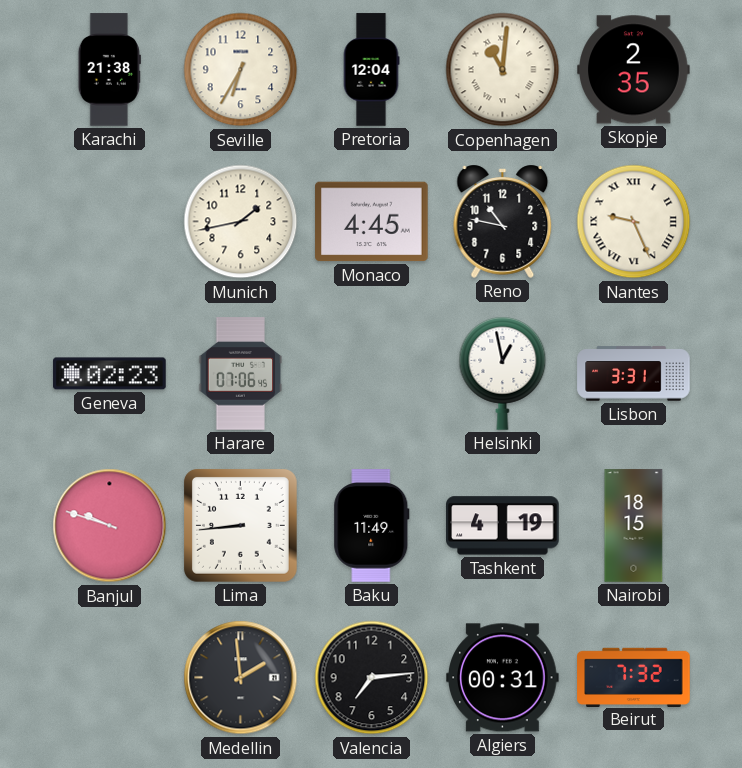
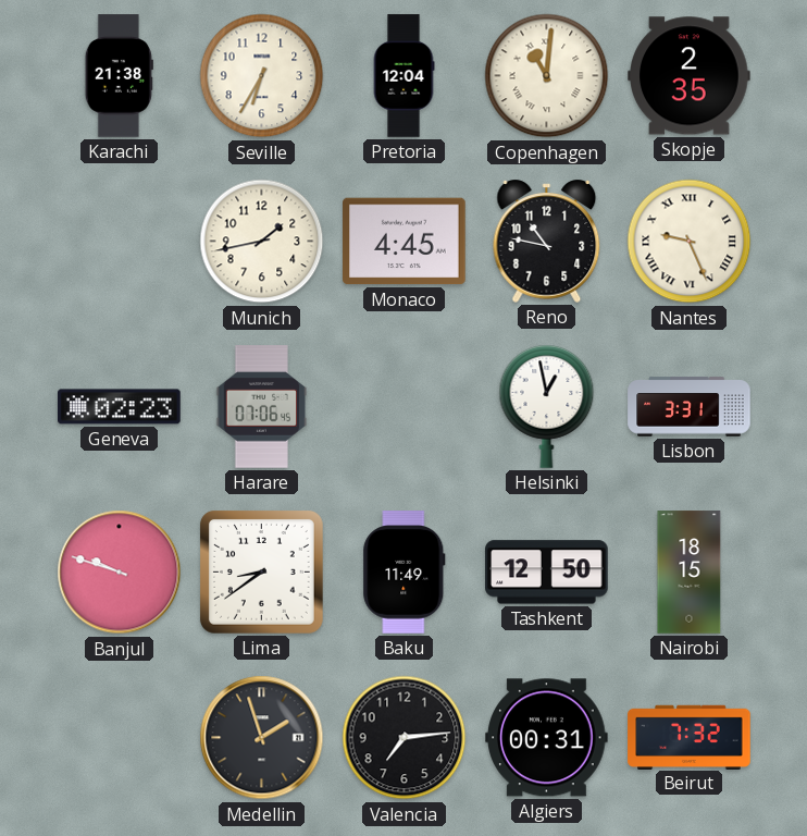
Lima: 8:44 -> 8:39 (261, 571)
Tashkent: 4:19 -> 12:50 (547, 573)
Medellin: 1:59 -> 1:57 (262, 738)
